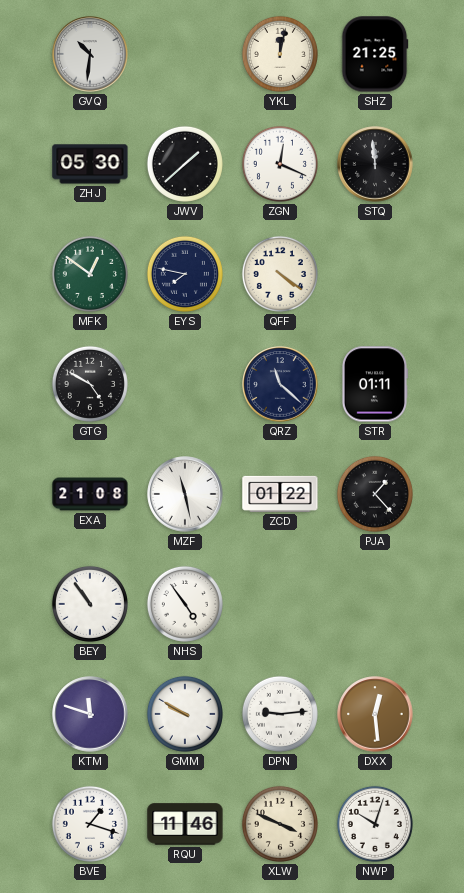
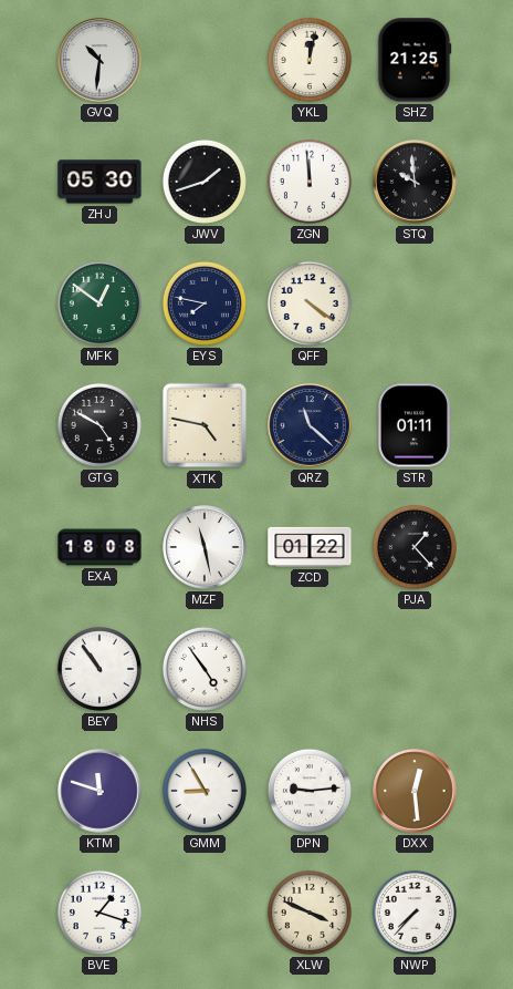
JWV: 1:38 -> 1:42 (205, 182)
ZGN: 12:19 -> 11:59 (310, 182)
STQ: 11:59 -> 9:59 (415, 182)
XTK: none -> 4:47 (205, 425)
EXA: 21:08 -> 18:08 (100, 547)
GMM: 9:50 -> 8:55 (205, 791)
RQU: 11:46 -> none (185, 824)
NWP: 10:03 -> 7:37 (415, 913)
